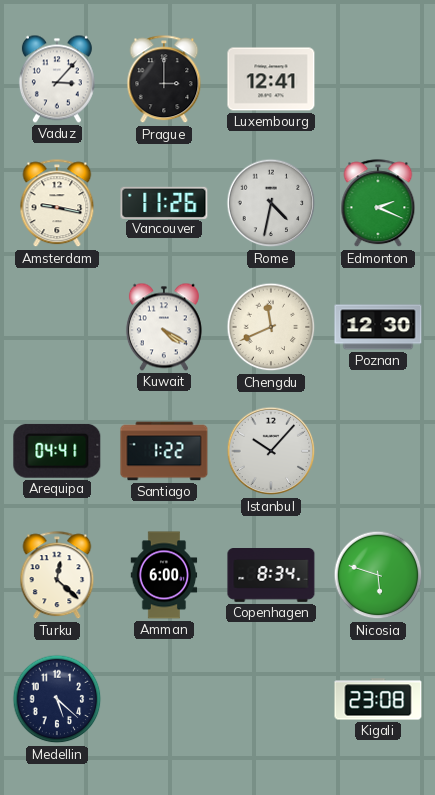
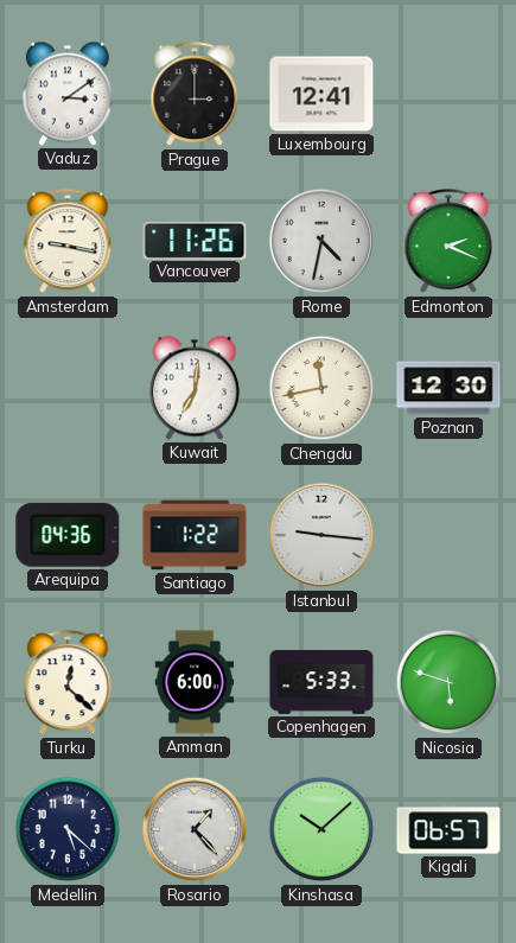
Vaduz: 3:07 -> 3:09 (68, 94)
Kuwait: 4:20 -> 7:01 (195, 388)
Chengdu: 11:41 -> 11:43 (321, 388)
Arequipa: 04:41 -> 04:36 (68, 535)
Istanbul: 10:07 -> 9:16 (321, 535)
Copenhagen: 8:34 -> 5:33 (321, 682)
Rosario: none -> 1:23 (195, 829)
Kinshasa: none -> 10:08 (321, 829)
Kigali: 23:08 -> 06:57 (448, 829)
